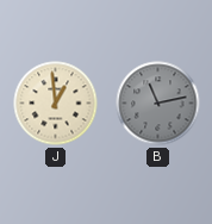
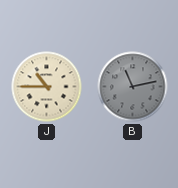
J: 12:59 -> 10:45 (47, 87)
